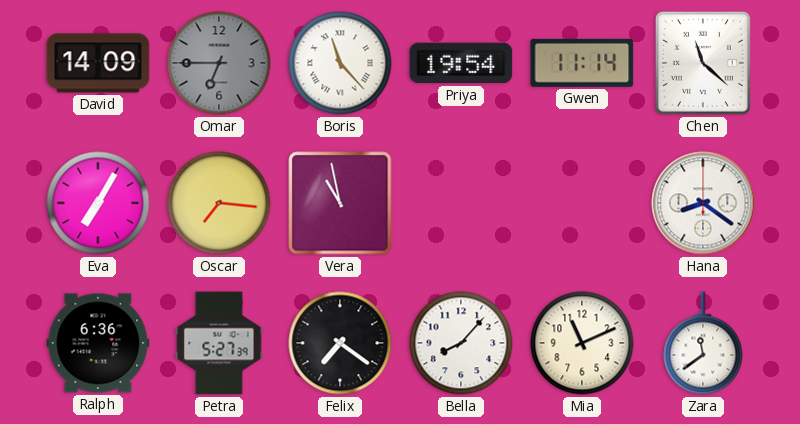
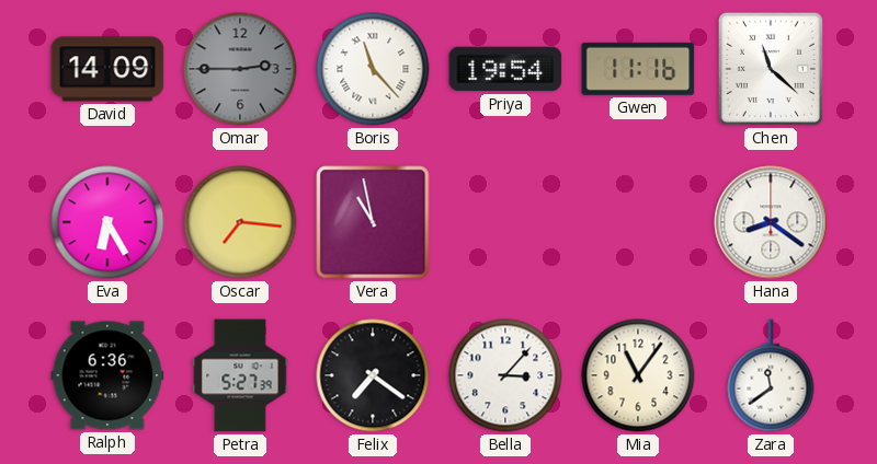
Omar: 6:45 -> 2:45 (240, 69)
Gwen: 11:14 -> 11:16 (638, 69)
Eva: 7:05 -> 6:25 (107, 222)
Bella: 8:07 -> 3:07 (505, 375)
Mia: 11:11 -> 11:06 (638, 375)
